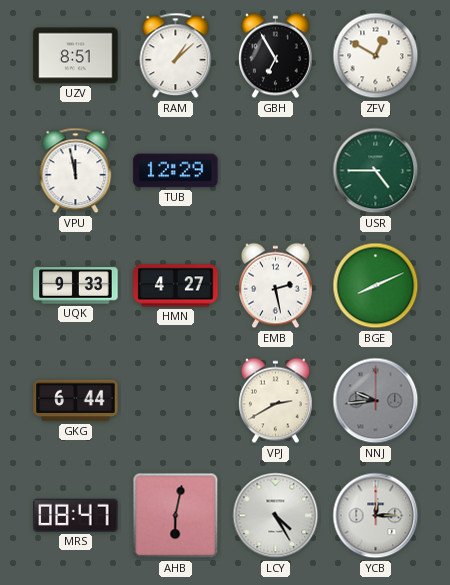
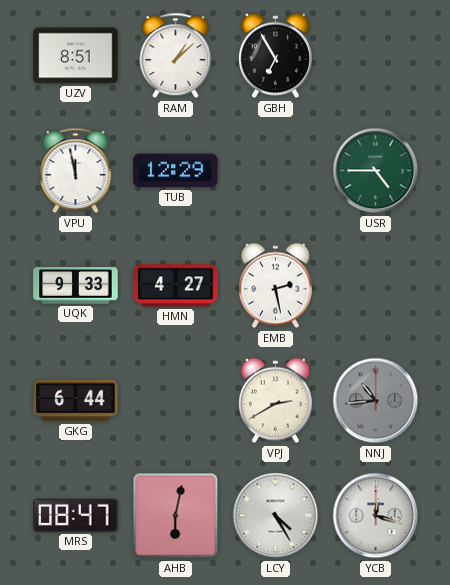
ZFV: 12:50 -> none (376, 56)
BGE: 8:11 -> none (376, 286)
NNJ: 9:44 -> 10:44 (376, 401)
YCB: 12:15 -> 12:18 (376, 516)
